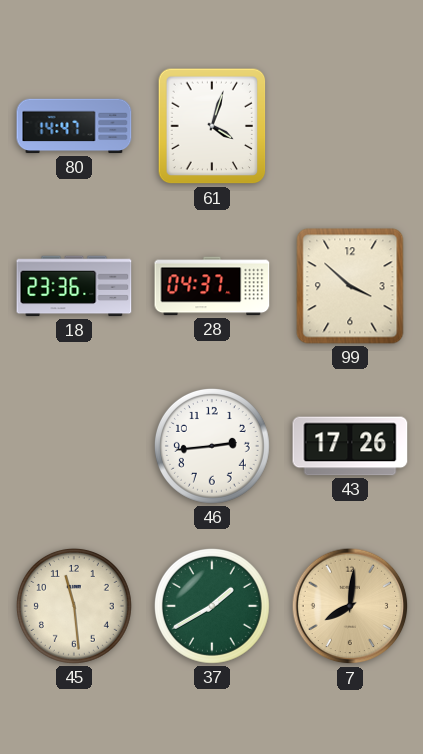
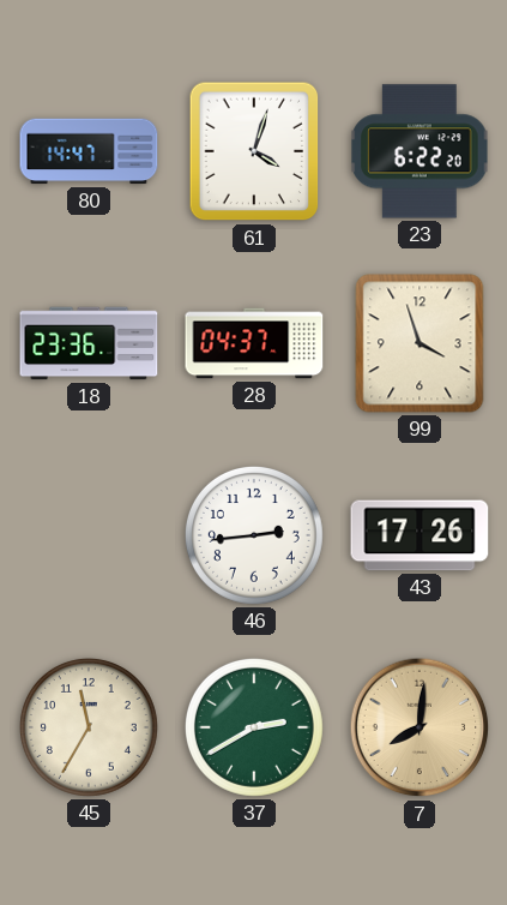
23: none -> 6:22 (420, 151)
99: 3:52 -> 3:57 (420, 343)
45: 11:29 -> 11:35 (89, 727)
37: 1:40 -> 2:40 (254, 727)
